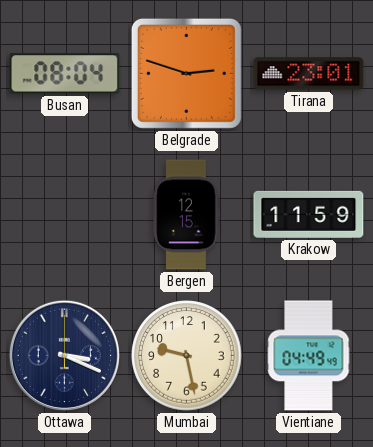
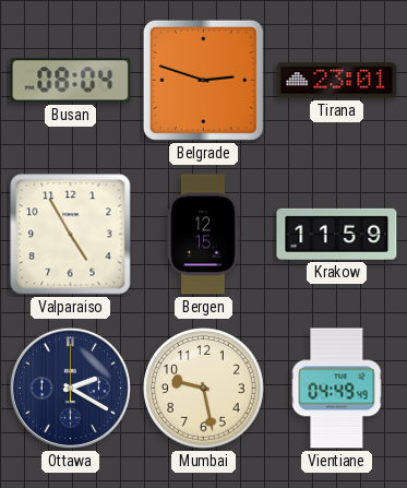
Valparaiso: none -> 4:55 (71, 235)
Ottawa: 3:19 -> 2:20 (70, 388)
